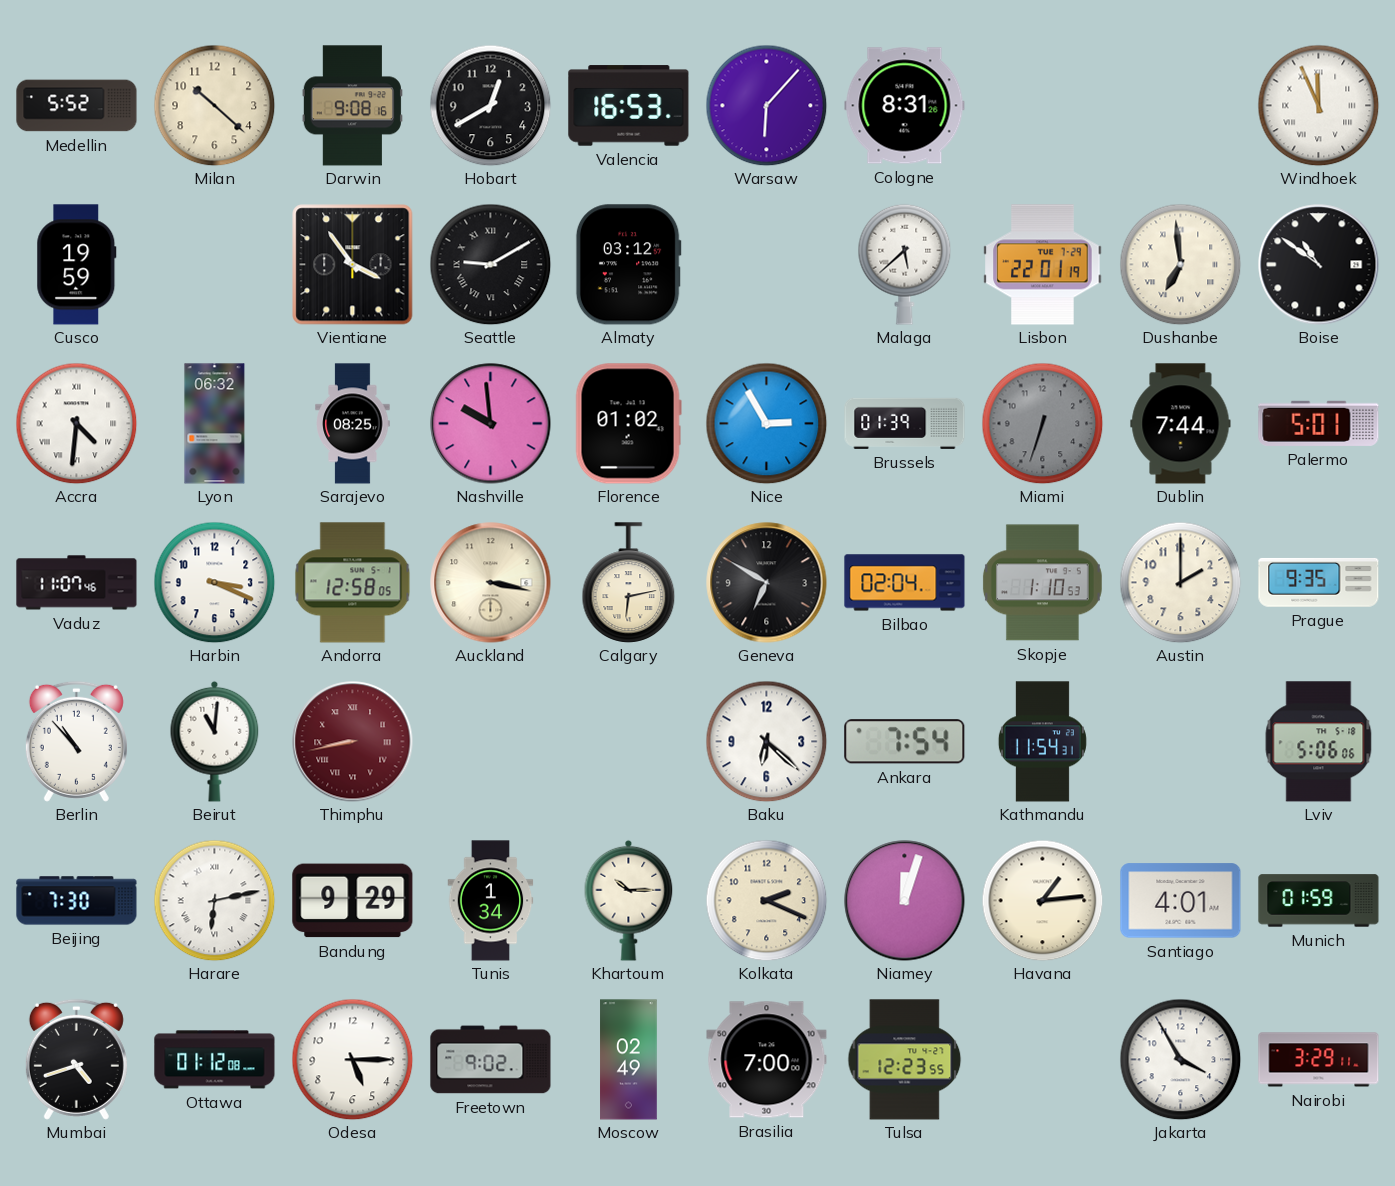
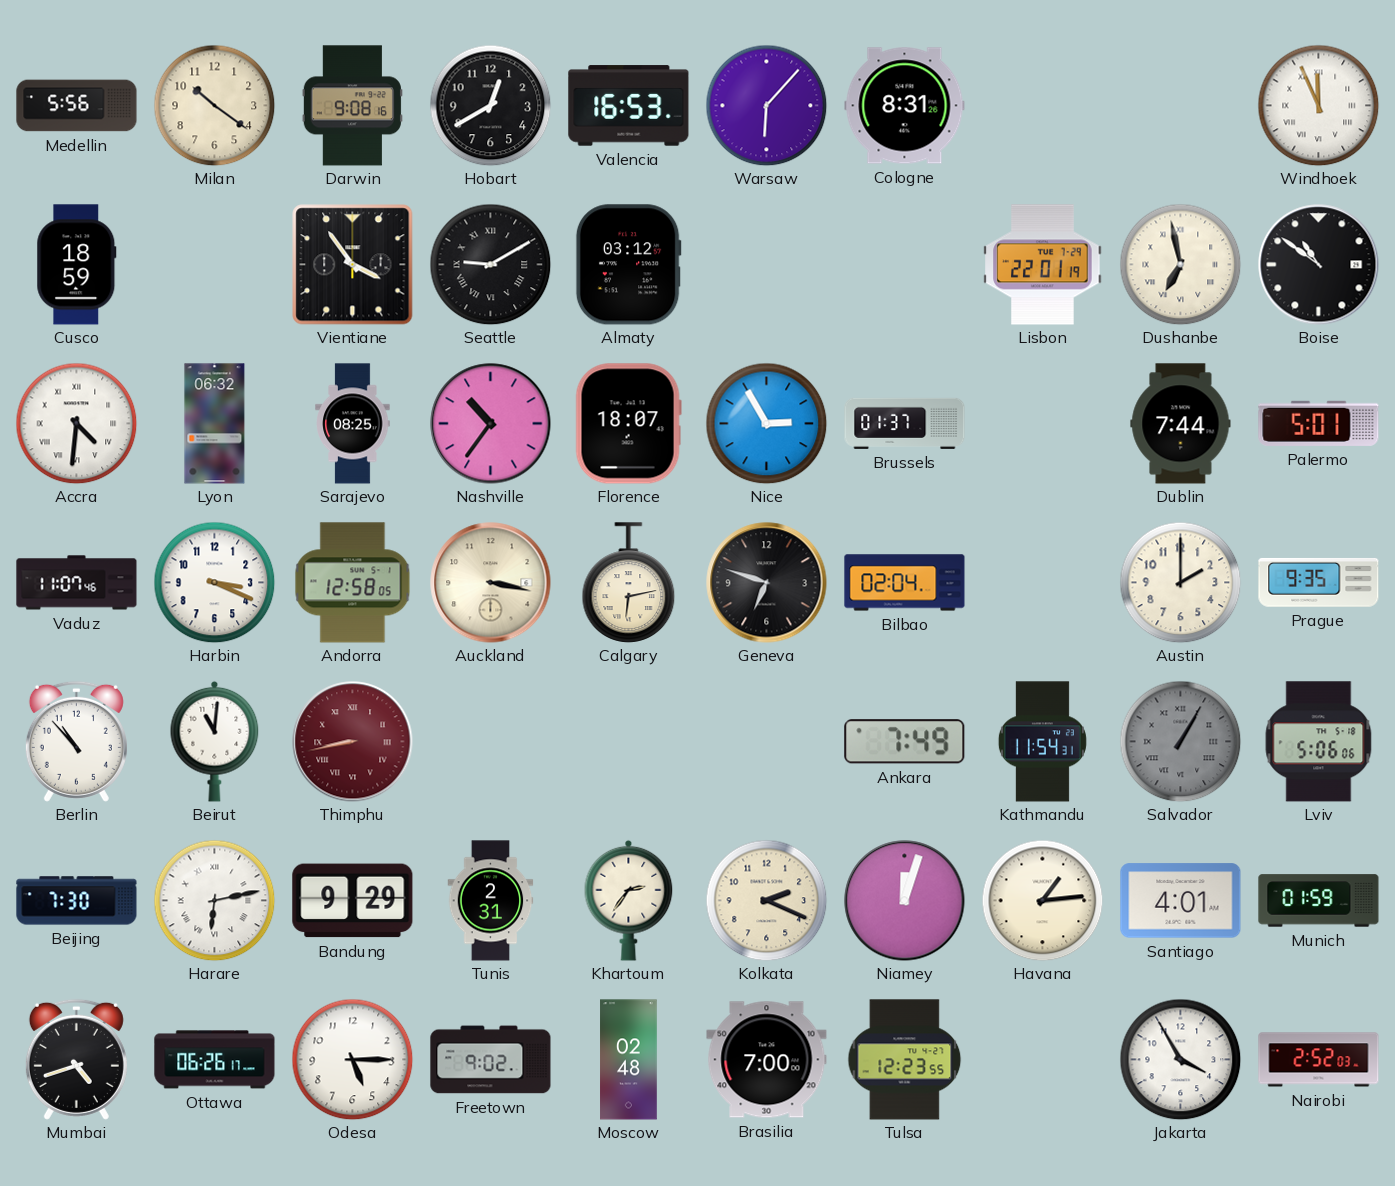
Medellin: 5:52 -> 5:56 (77, 106)
Milan: 10:22 -> 10:21 (214, 105)
Cusco: 19:59 -> 18:59 (77, 265)
Malaga: 5:38 -> none (905, 264)
Dushanbe: 6:59 -> 6:58 (1180, 264)
Nashville: 9:59 -> 10:36 (491, 424)
Florence: 01:02 -> 18:07 (628, 424)
Brussels: 01:39 -> 01:37 (905, 423)
Miami: 6:33 -> none (1042, 423)
Geneva: 6:50 -> 6:48 (767, 583)
Skopje: 1:10 -> none (1042, 583)
Baku: 6:22 -> none (766, 741)
Ankara: 7:54 -> 7:49 (905, 742)
Salvador: none -> 1:05 (1180, 741)
Tunis: 1:34 -> 2:31 (491, 901)
Khartoum: 10:15 -> 2:36 (629, 900)
Ottawa: 01:12 -> 06:26 (215, 1060)
Moscow: 02:49 -> 02:48 (629, 1060)
Nairobi: 3:29 -> 2:52 (1319, 1060)
